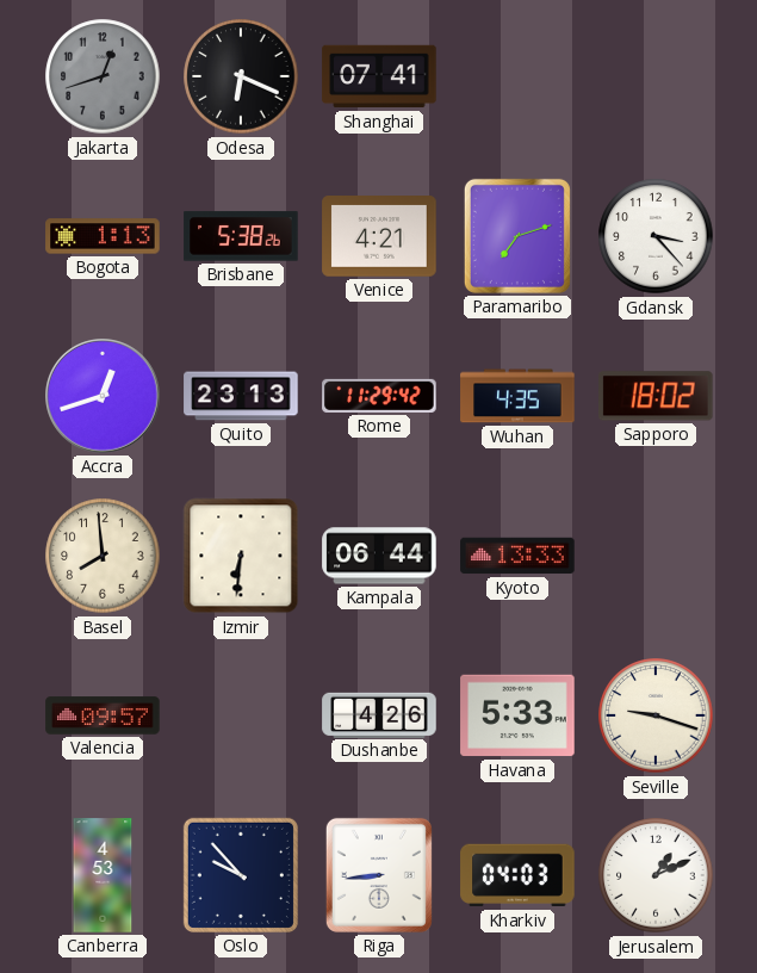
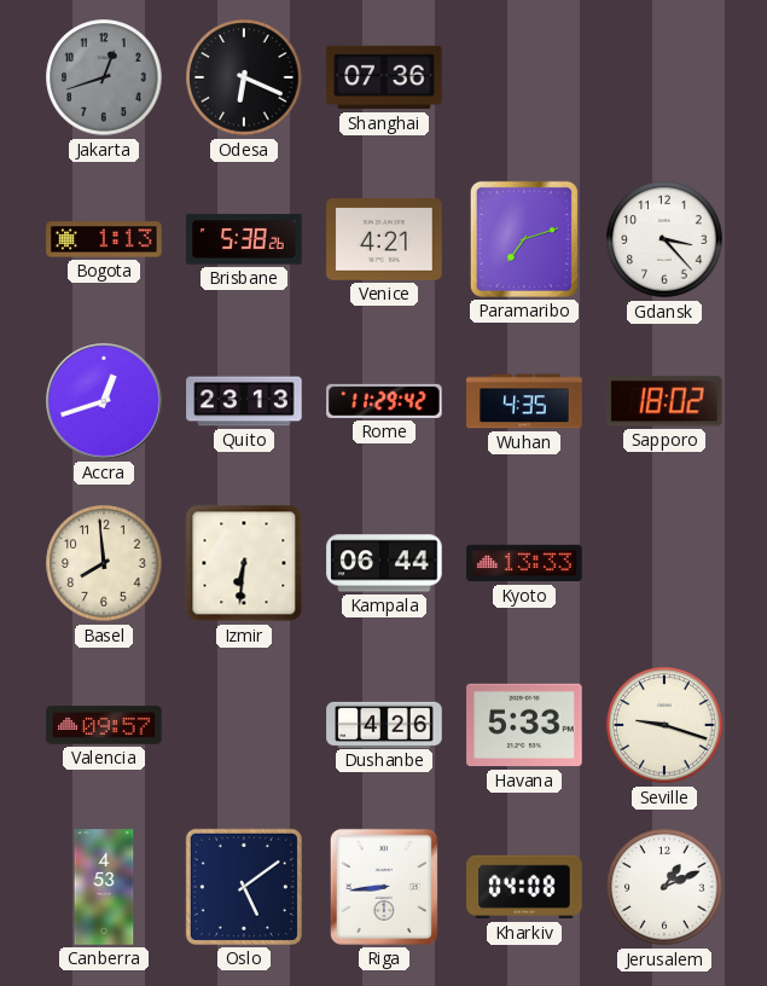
Shanghai: 07:41 -> 07:36 (384, 77)
Oslo: 9:53 -> 5:09 (244, 887)
Kharkiv: 04:03 -> 04:08 (524, 887)
